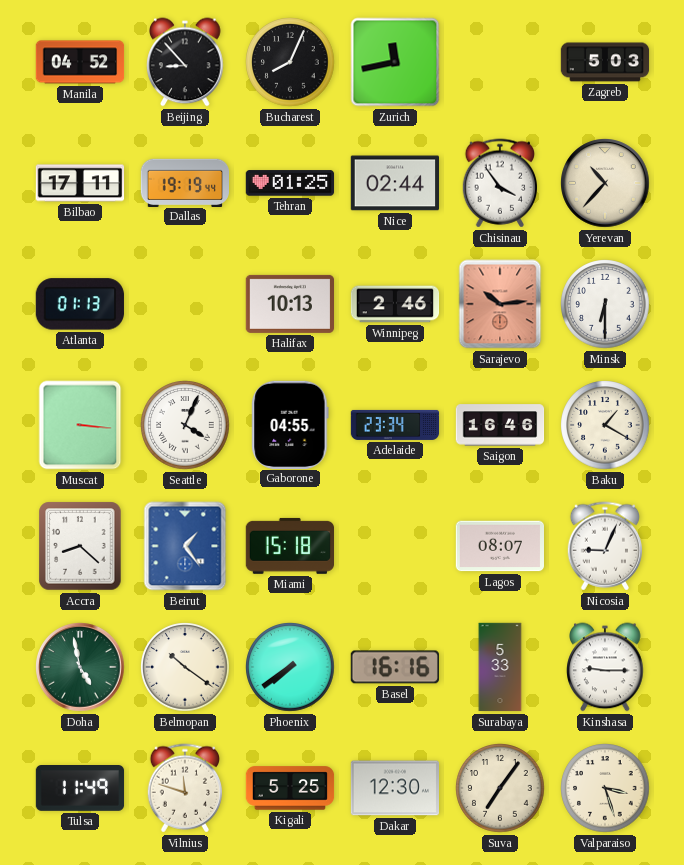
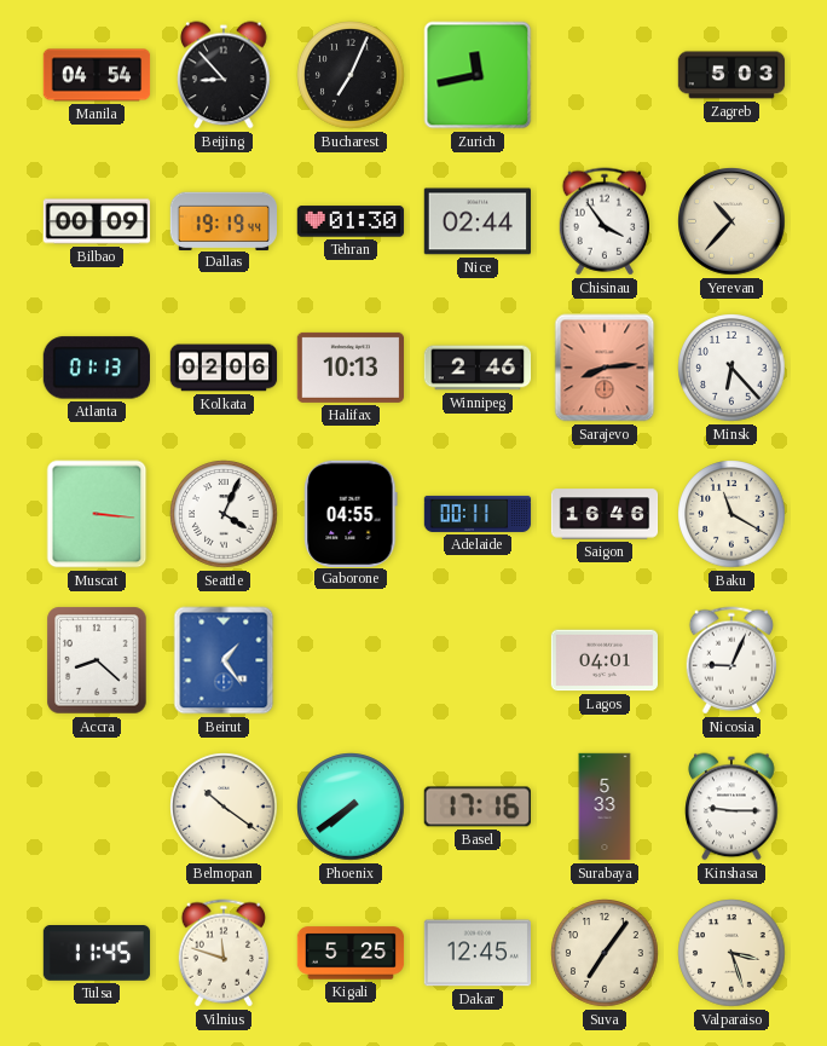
Manila: 04:52 -> 04:54 (97, 75)
Bucharest: 8:04 -> 7:04 (351, 75)
Bilbao: 17:11 -> 00:09 (97, 221)
Tehran: 01:25 -> 01:30 (351, 221)
Kolkata: none -> 02:06 (224, 368)
Sarajevo: 10:14 -> 8:14 (605, 368)
Minsk: 6:30 -> 6:23 (731, 368)
Adelaide: 23:34 -> 00:11 (478, 514)
Baku: 1:20 -> 11:20 (731, 514)
Miami: 15:18 -> none (289, 546)
Lagos: 08:07 -> 04:01 (603, 660)
Doha: 4:58 -> none (80, 667)
Basel: 16:16 -> 17:16 (478, 807)
Tulsa: 11:49 -> 11:45 (97, 954)
Dakar: 12:30 -> 12:45 (476, 953)
